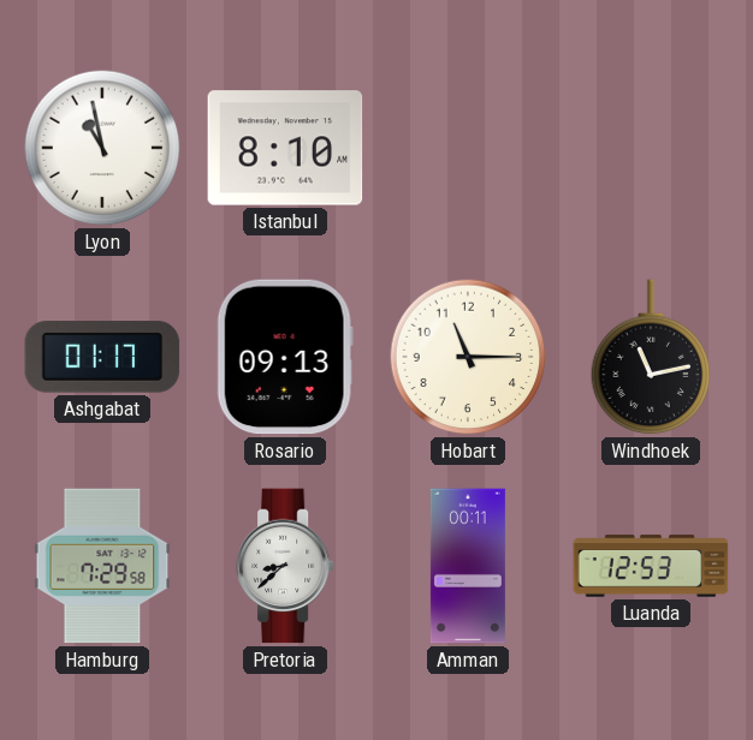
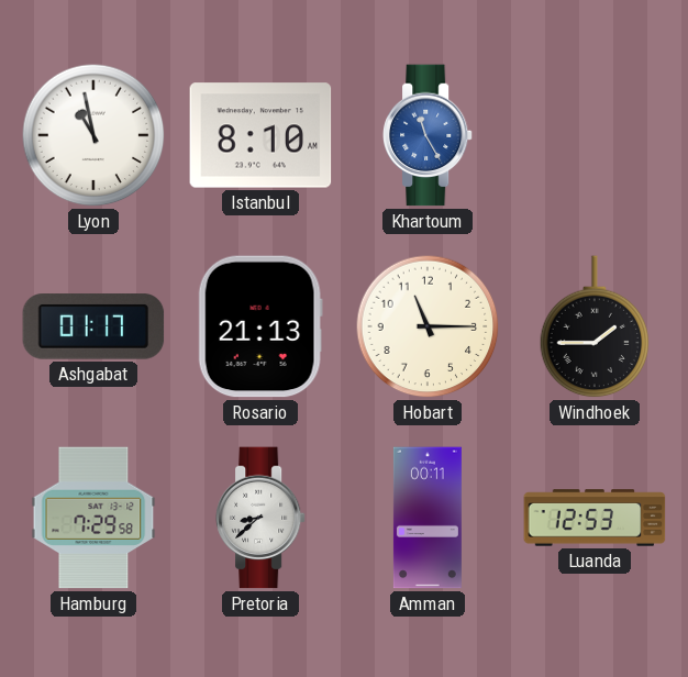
Khartoum: none -> 11:25 (428, 135)
Rosario: 09:13 -> 21:13 (260, 326)
Windhoek: 11:13 -> 1:45 (595, 328)
